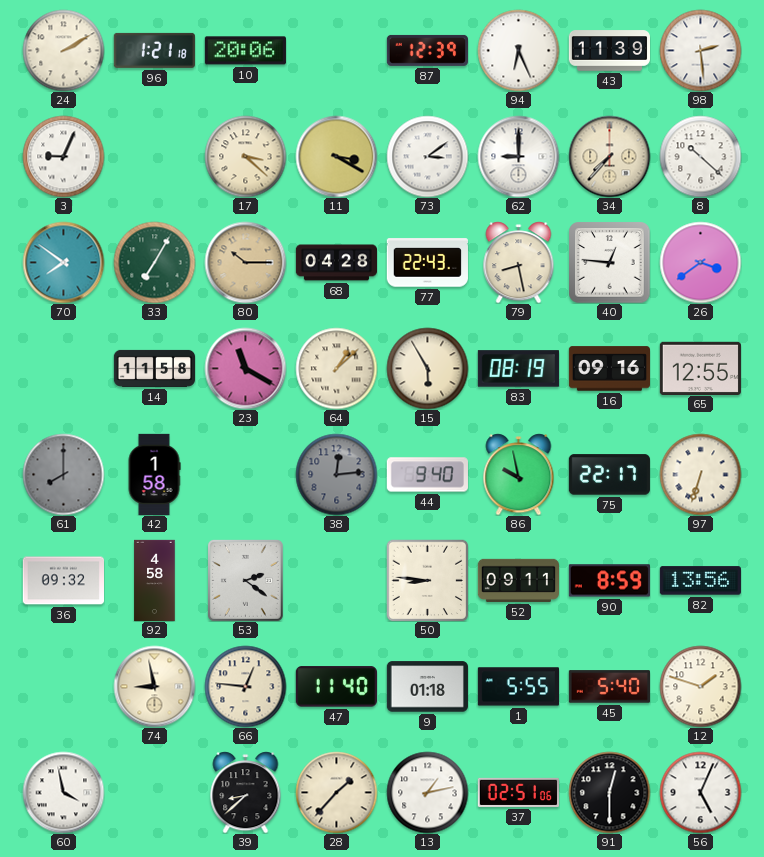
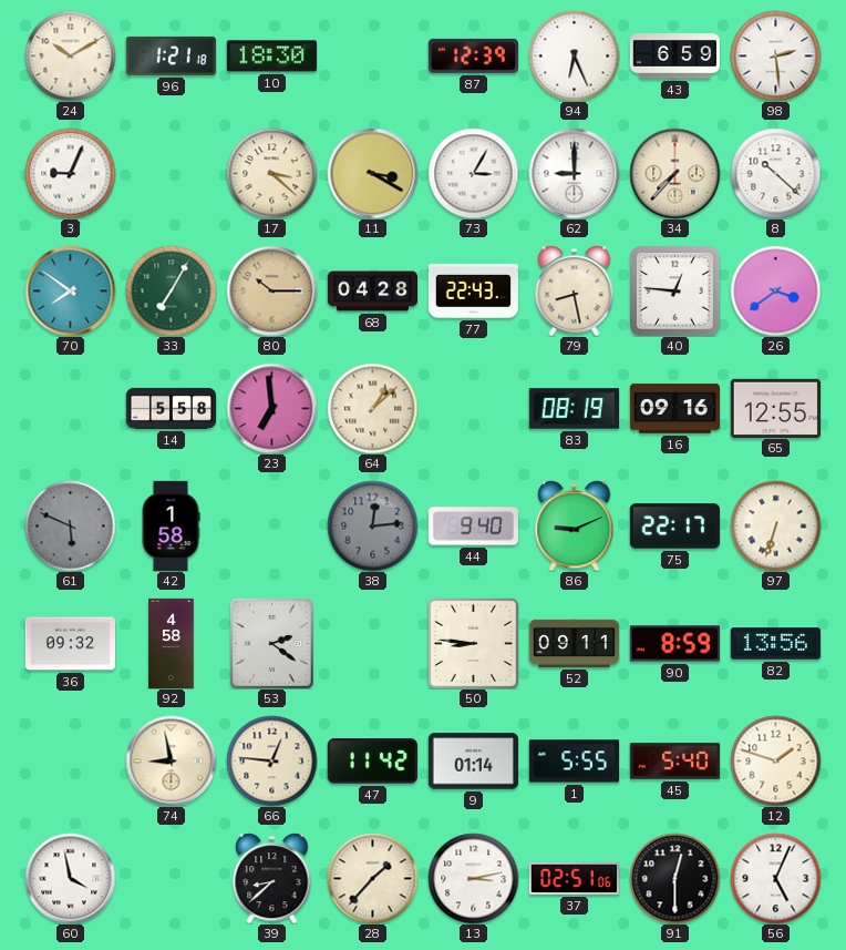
24: 2:10 -> 10:10 (70, 55)
10: 20:06 -> 18:30 (271, 57)
43: 11:39 -> 6:59 (674, 57)
73: 3:09 -> 3:05 (473, 173)
14: 11:58 -> 5:58 (171, 408)
23: 11:20 -> 6:59 (271, 408)
15: 5:55 -> none (427, 368)
61: 8:00 -> 5:49 (70, 525)
86: 9:58 -> 9:11 (575, 525)
47: 11:40 -> 11:42 (372, 762)
9: 01:18 -> 01:14 (473, 762)
13: 1:13 -> 3:13 (473, 878)
